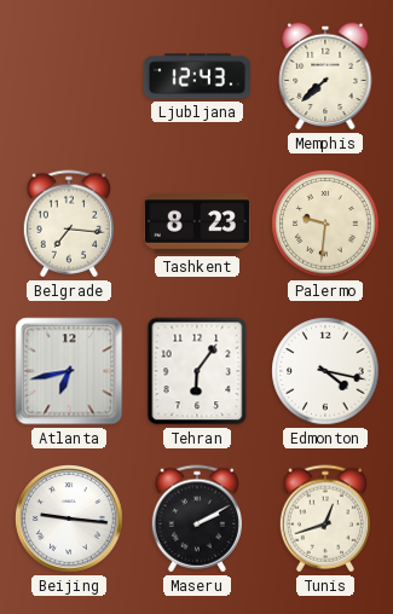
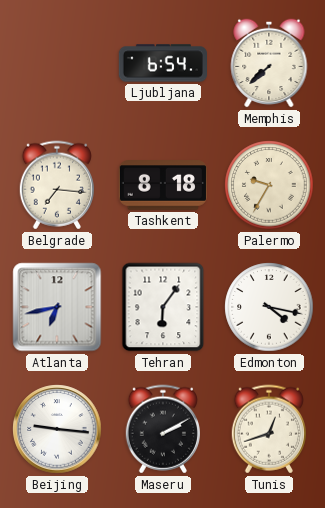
Ljubljana: 12:43 -> 6:54 (162, 63)
Tashkent: 8:23 -> 8:18 (163, 185)
Palermo: 9:31 -> 9:35 (269, 185)
